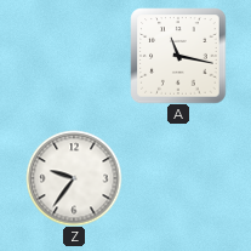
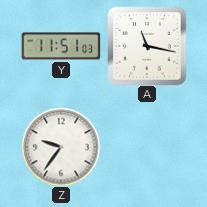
Y: none -> 11:51 (61, 46)
